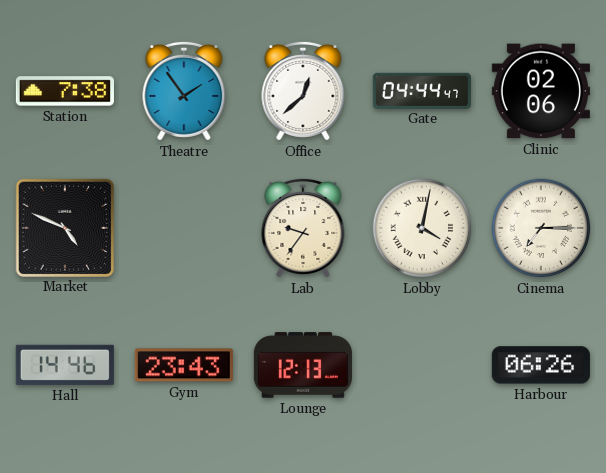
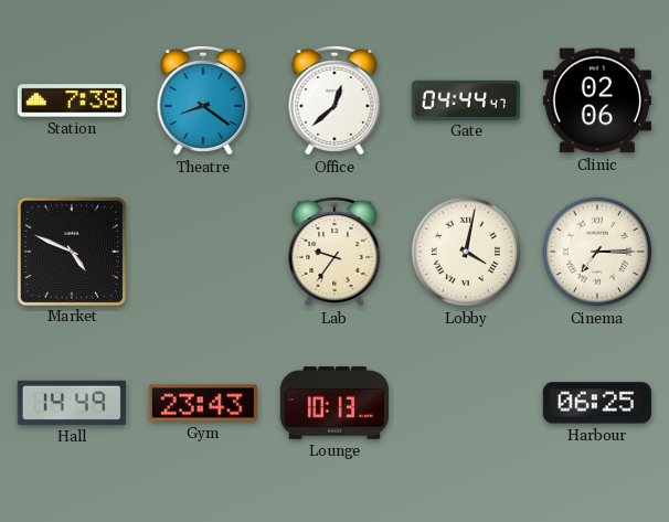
Theatre: 1:54 -> 8:21 (203, 100)
Hall: 14:46 -> 14:49 (72, 403)
Lounge: 12:13 -> 10:13 (334, 403)
Harbour: 06:26 -> 06:25 (597, 403)
